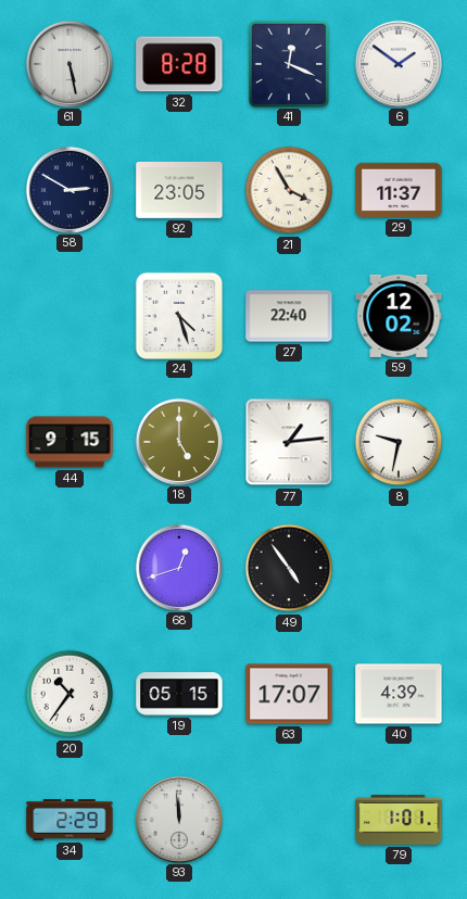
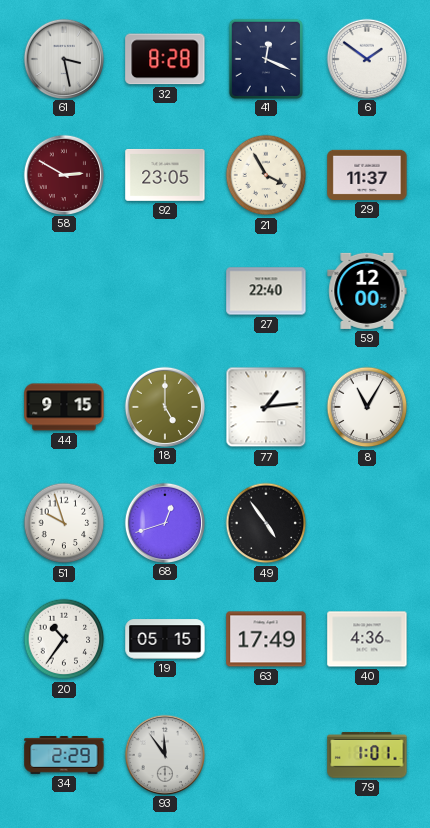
61: 5:28 -> 3:28 (63, 58)
58 dial: navy -> burgundy (63, 174)
24: 4:27 -> none (178, 315)
59: 12:02 -> 12:00 (367, 291)
8: 9:32 -> 11:05 (367, 407)
51: none -> 9:57 (64, 523)
63: 17:07 -> 17:49 (266, 639)
40: 4:39 -> 4:36 (367, 639)
93: 11:59 -> 11:54 (164, 754)
